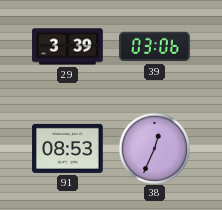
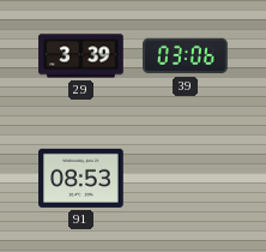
38: 12:34 -> none (154, 148)
